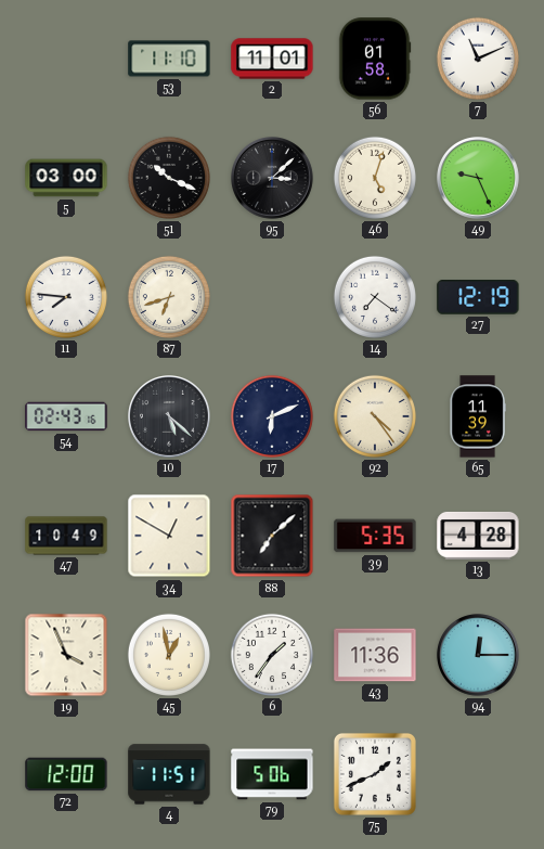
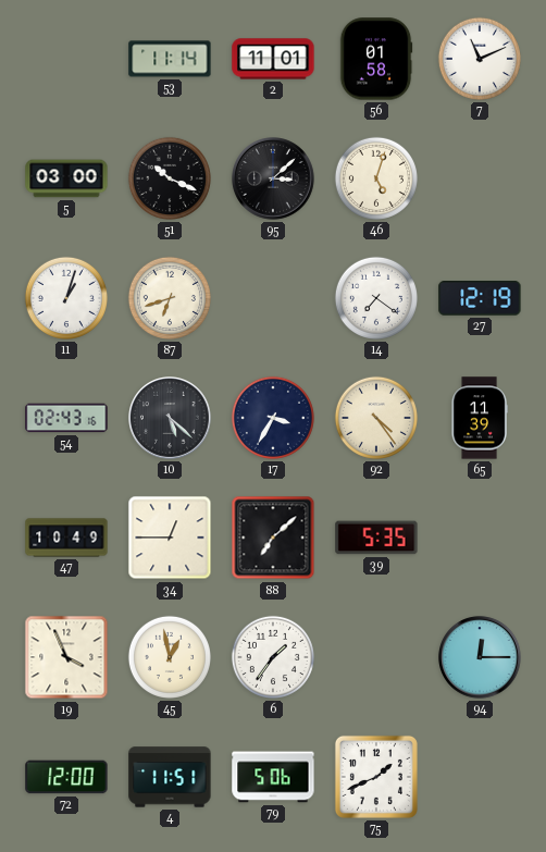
53: 11:10 -> 11:14 (170, 59)
49: 9:26 -> none (479, 179)
11: 7:46 -> 1:03 (66, 298)
17: 6:11 -> 3:35 (273, 418)
34: 12:50 -> 12:45 (170, 538)
13: 4:28 -> none (478, 536)
43: 11:36 -> none (375, 655)
